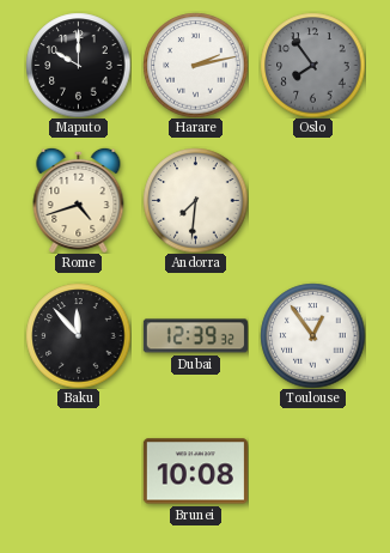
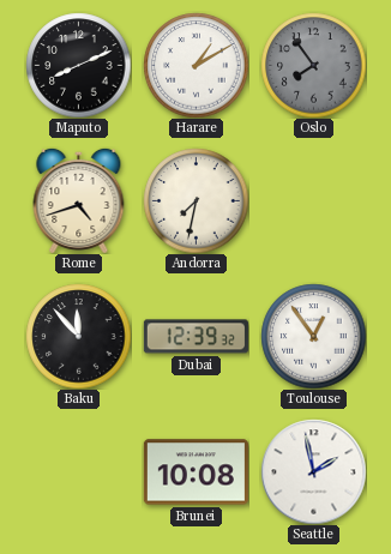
Maputo: 10:00 -> 8:11 (78, 65)
Harare: 2:13 -> 1:10 (195, 65)
Andorra: 7:31 -> 7:32 (195, 200)
Seattle: none -> 1:58 (313, 471)
